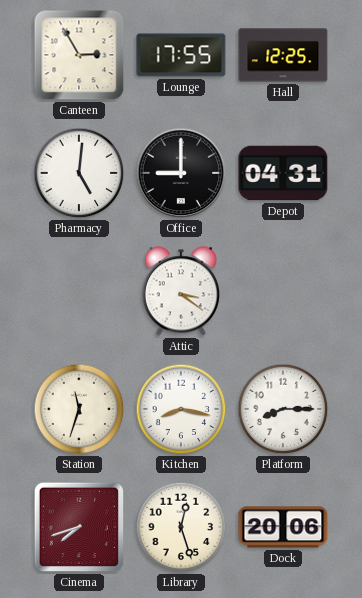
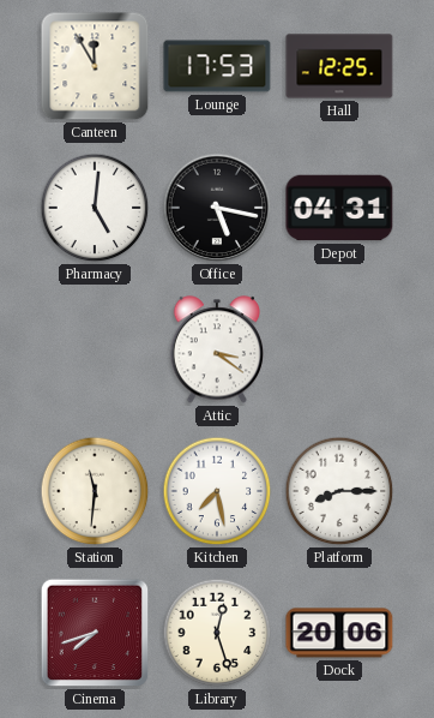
Canteen: 2:55 -> 11:55 (95, 66)
Lounge: 17:55 -> 17:53 (217, 66)
Office: 9:00 -> 5:17 (217, 208)
Station: 11:33 -> 11:31 (95, 491)
Kitchen: 8:17 -> 7:28 (217, 491)
